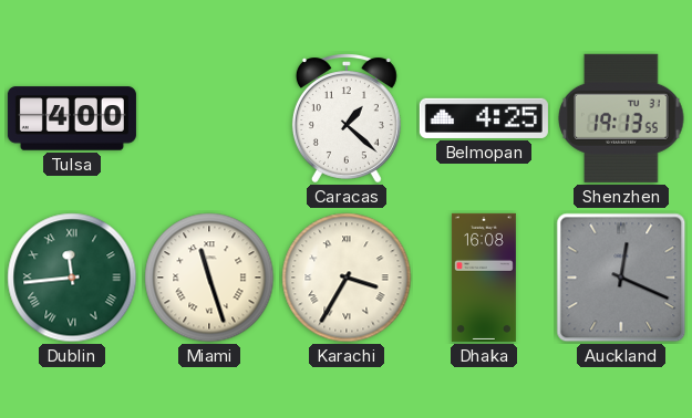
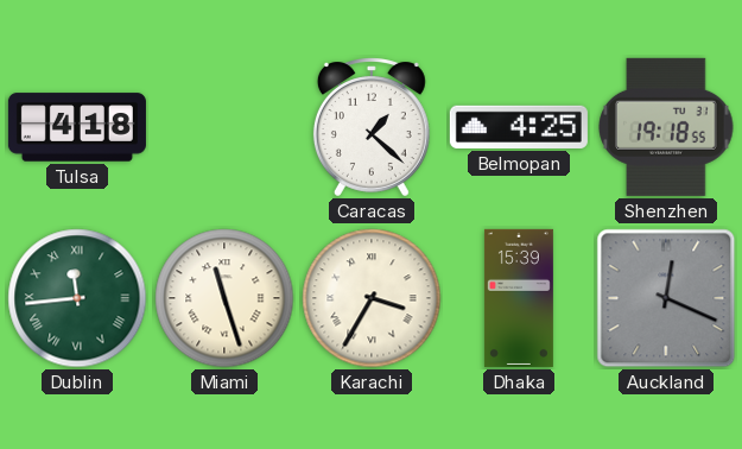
Tulsa: 4:00 -> 4:18 (77, 127)
Shenzhen: 19:13 -> 19:18 (666, 127)
Dhaka: 16:08 -> 15:39 (519, 298)
